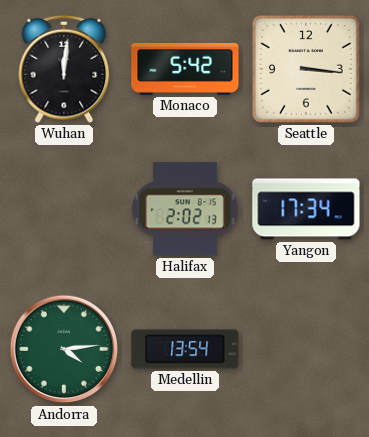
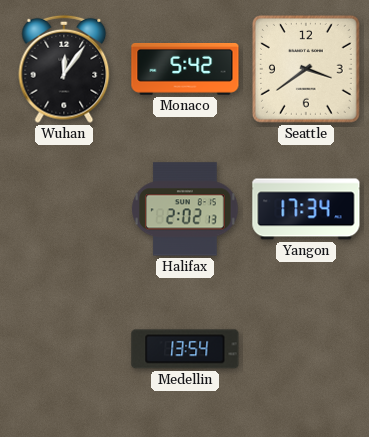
Wuhan: 12:01 -> 12:06 (64, 69)
Seattle: 3:16 -> 3:39 (306, 69)
Andorra: 4:14 -> none (64, 349)
